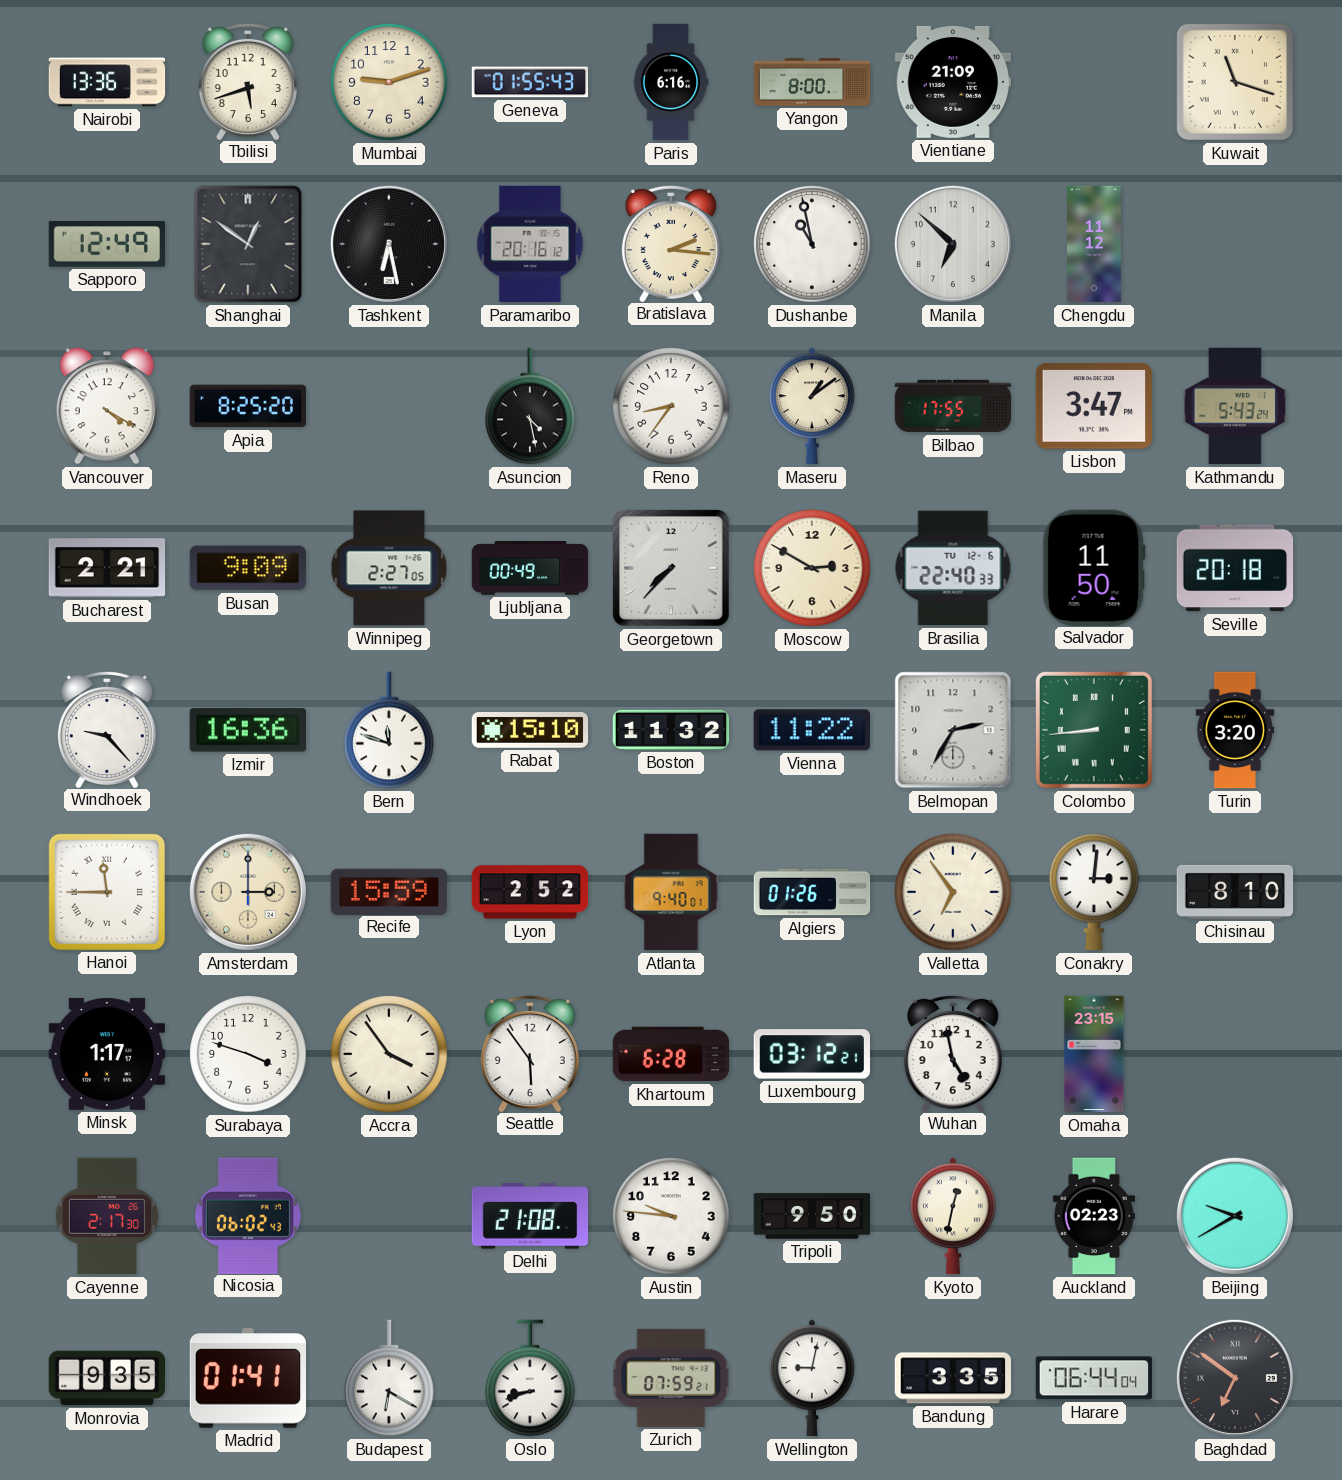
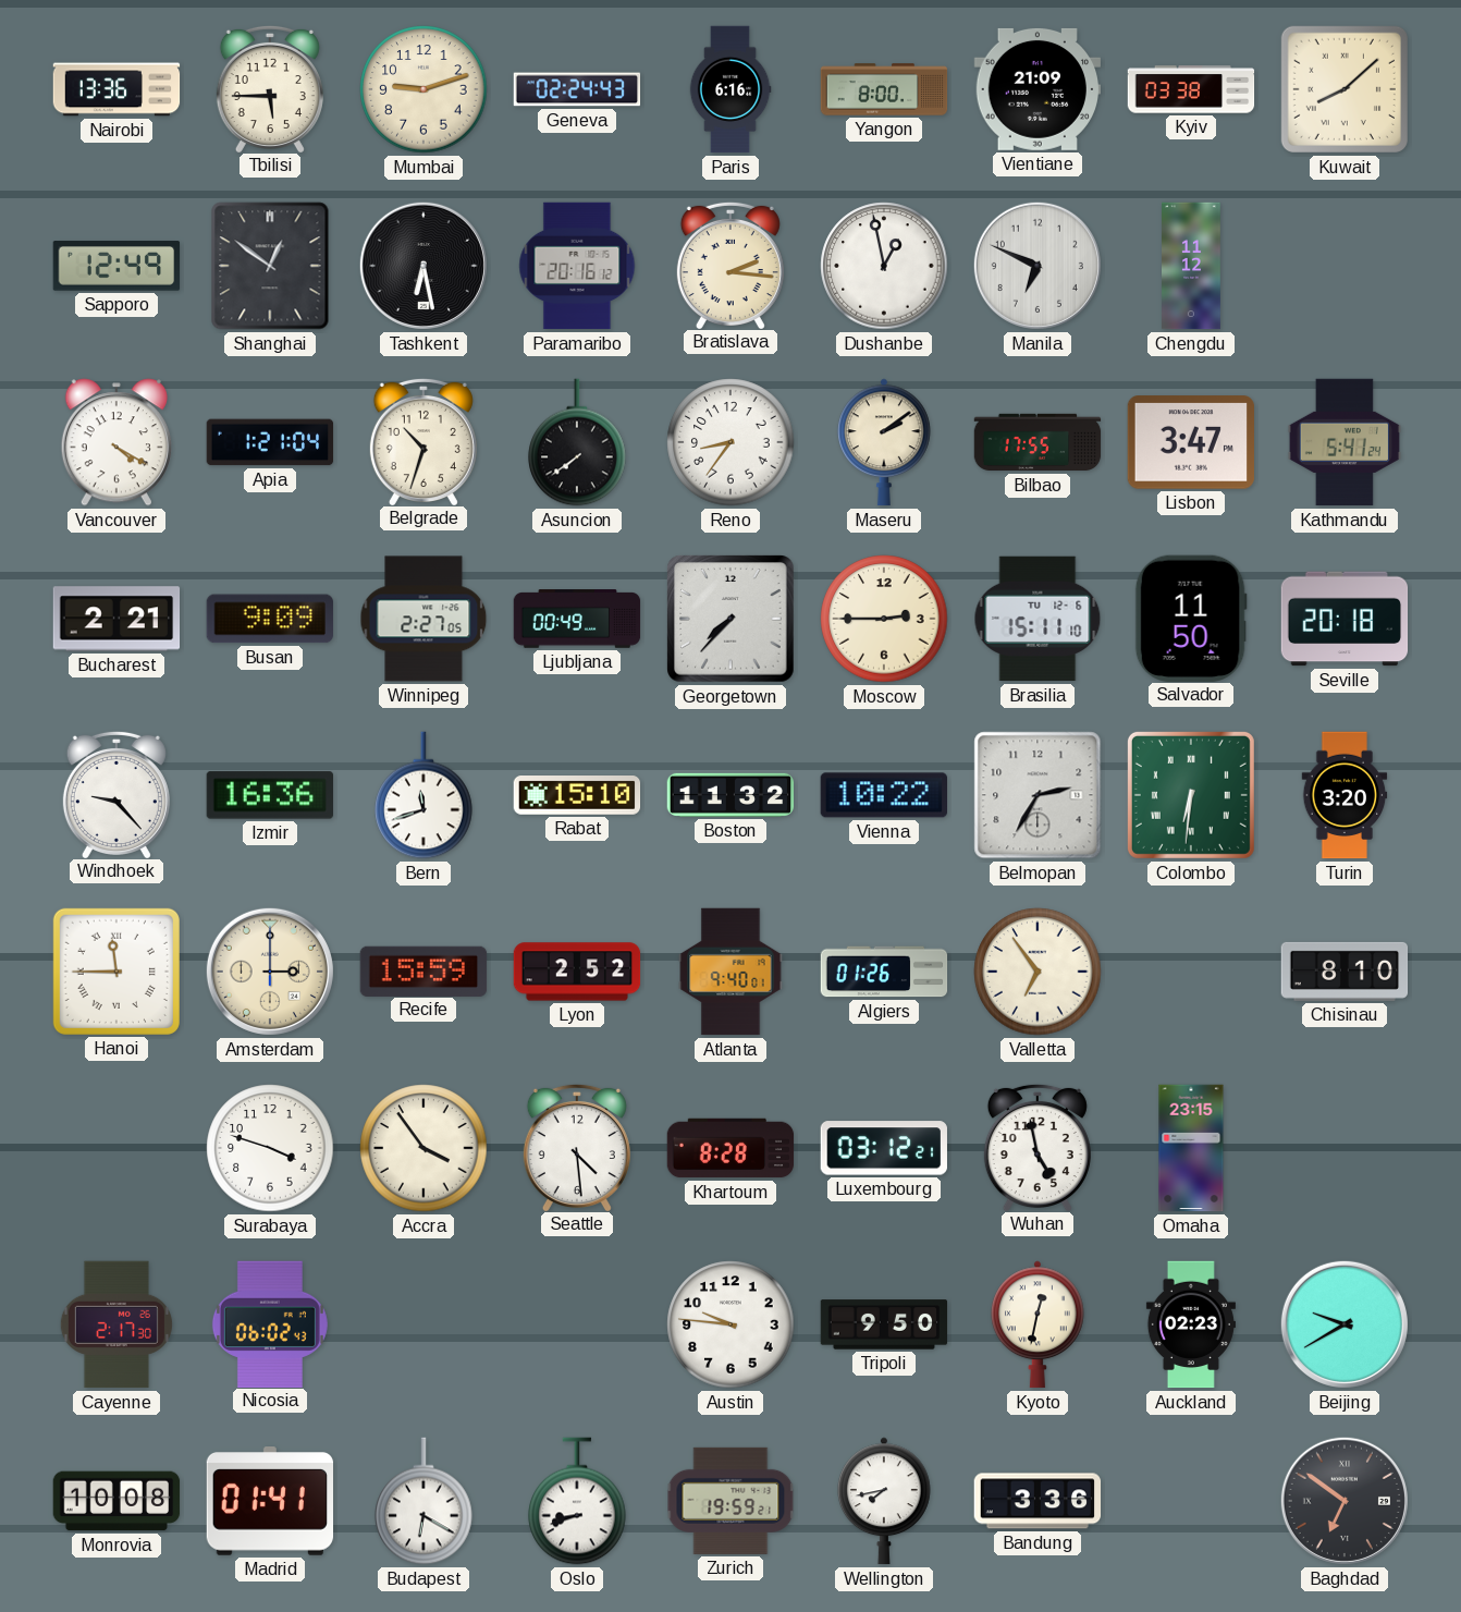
Tbilisi: 5:42 -> 5:45 (270, 88)
Geneva: 01:55 -> 02:24 (577, 89)
Kyiv: none -> 03:38 (1191, 89)
Kuwait: 11:18 -> 8:08 (1345, 89)
Dushanbe: 10:58 -> 12:58 (884, 266)
Manila: 6:52 -> 6:49 (1038, 266)
Apia: 8:25 -> 1:21 (270, 442)
Belgrade: none -> 10:33 (423, 441)
Asuncion: 4:28 -> 7:39 (577, 442)
Maseru: 1:09 -> 2:09 (885, 442)
Kathmandu: 5:43 -> 5:41 (1345, 442)
Moscow: 2:50 -> 2:45 (884, 619)
Brasilia: 22:40 -> 15:11 (1038, 619)
Bern: 11:48 -> 11:42 (423, 795)
Vienna: 11:22 -> 10:22 (883, 795)
Colombo: 8:44 -> 6:31 (1191, 795)
Conakry: 3:01 -> none (1094, 892)
Minsk: 1:17 -> none (106, 1054)
Seattle: 5:54 -> 4:29 (577, 1147)
Khartoum: 6:28 -> 8:28 (730, 1148)
Delhi: 21:08 -> none (530, 1216)
Monrovia: 9:35 -> 10:08 (116, 1501)
Zurich: 07:59 -> 19:59 (730, 1501)
Wellington: 9:02 -> 7:43 (885, 1501)
Bandung: 3:35 -> 3:36 (1038, 1501)
Harare: 06:44 -> none (1094, 1378)
